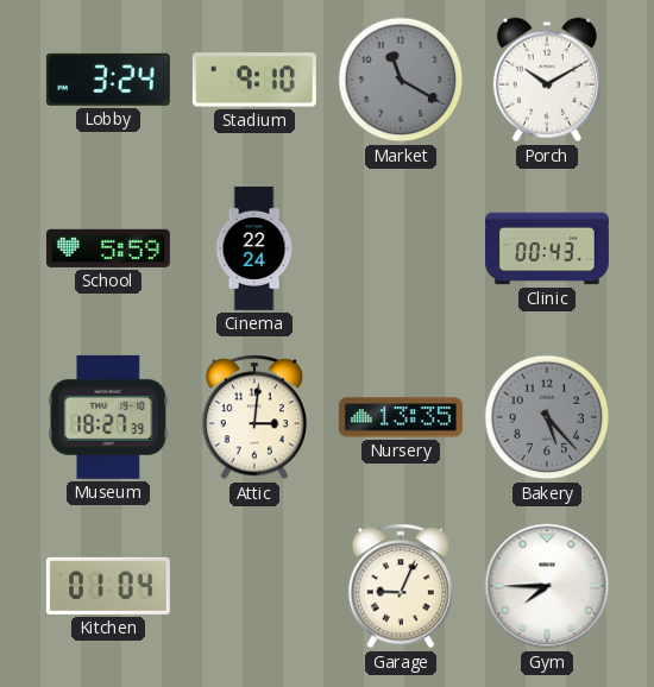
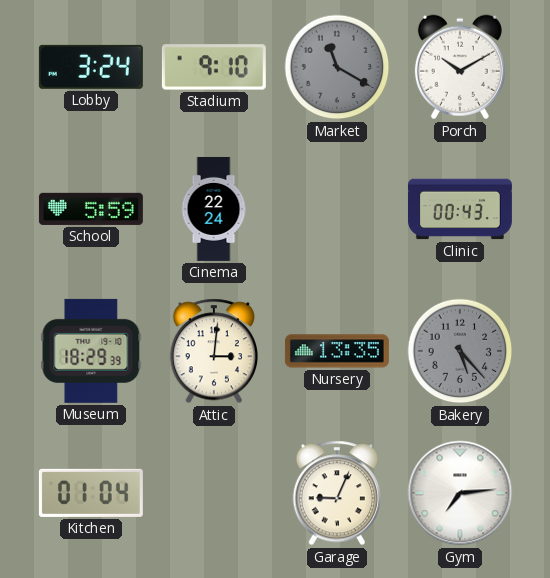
Museum: 18:27 -> 18:29 (91, 351)
Gym: 7:45 -> 7:14 (460, 493)
